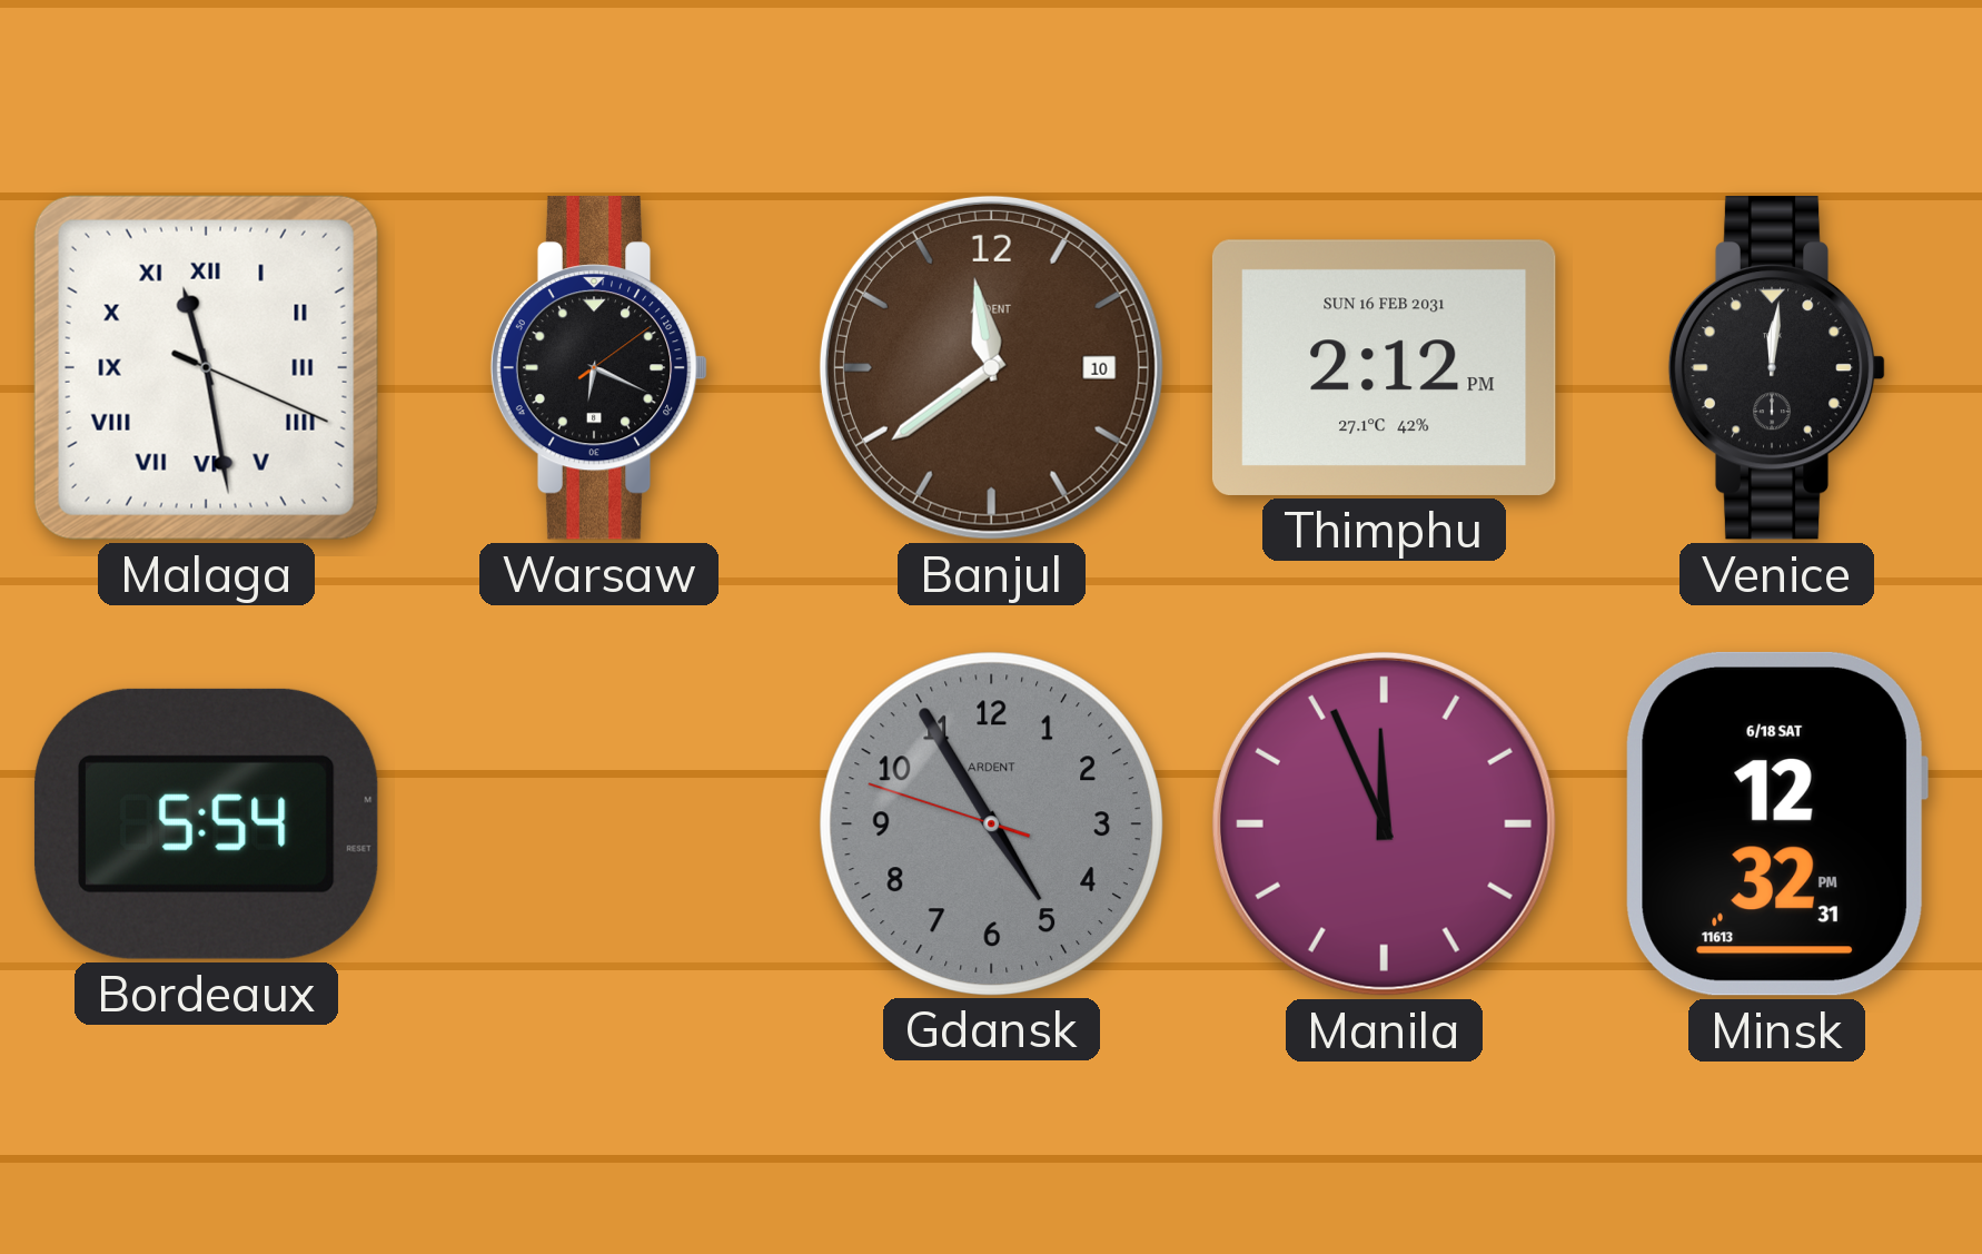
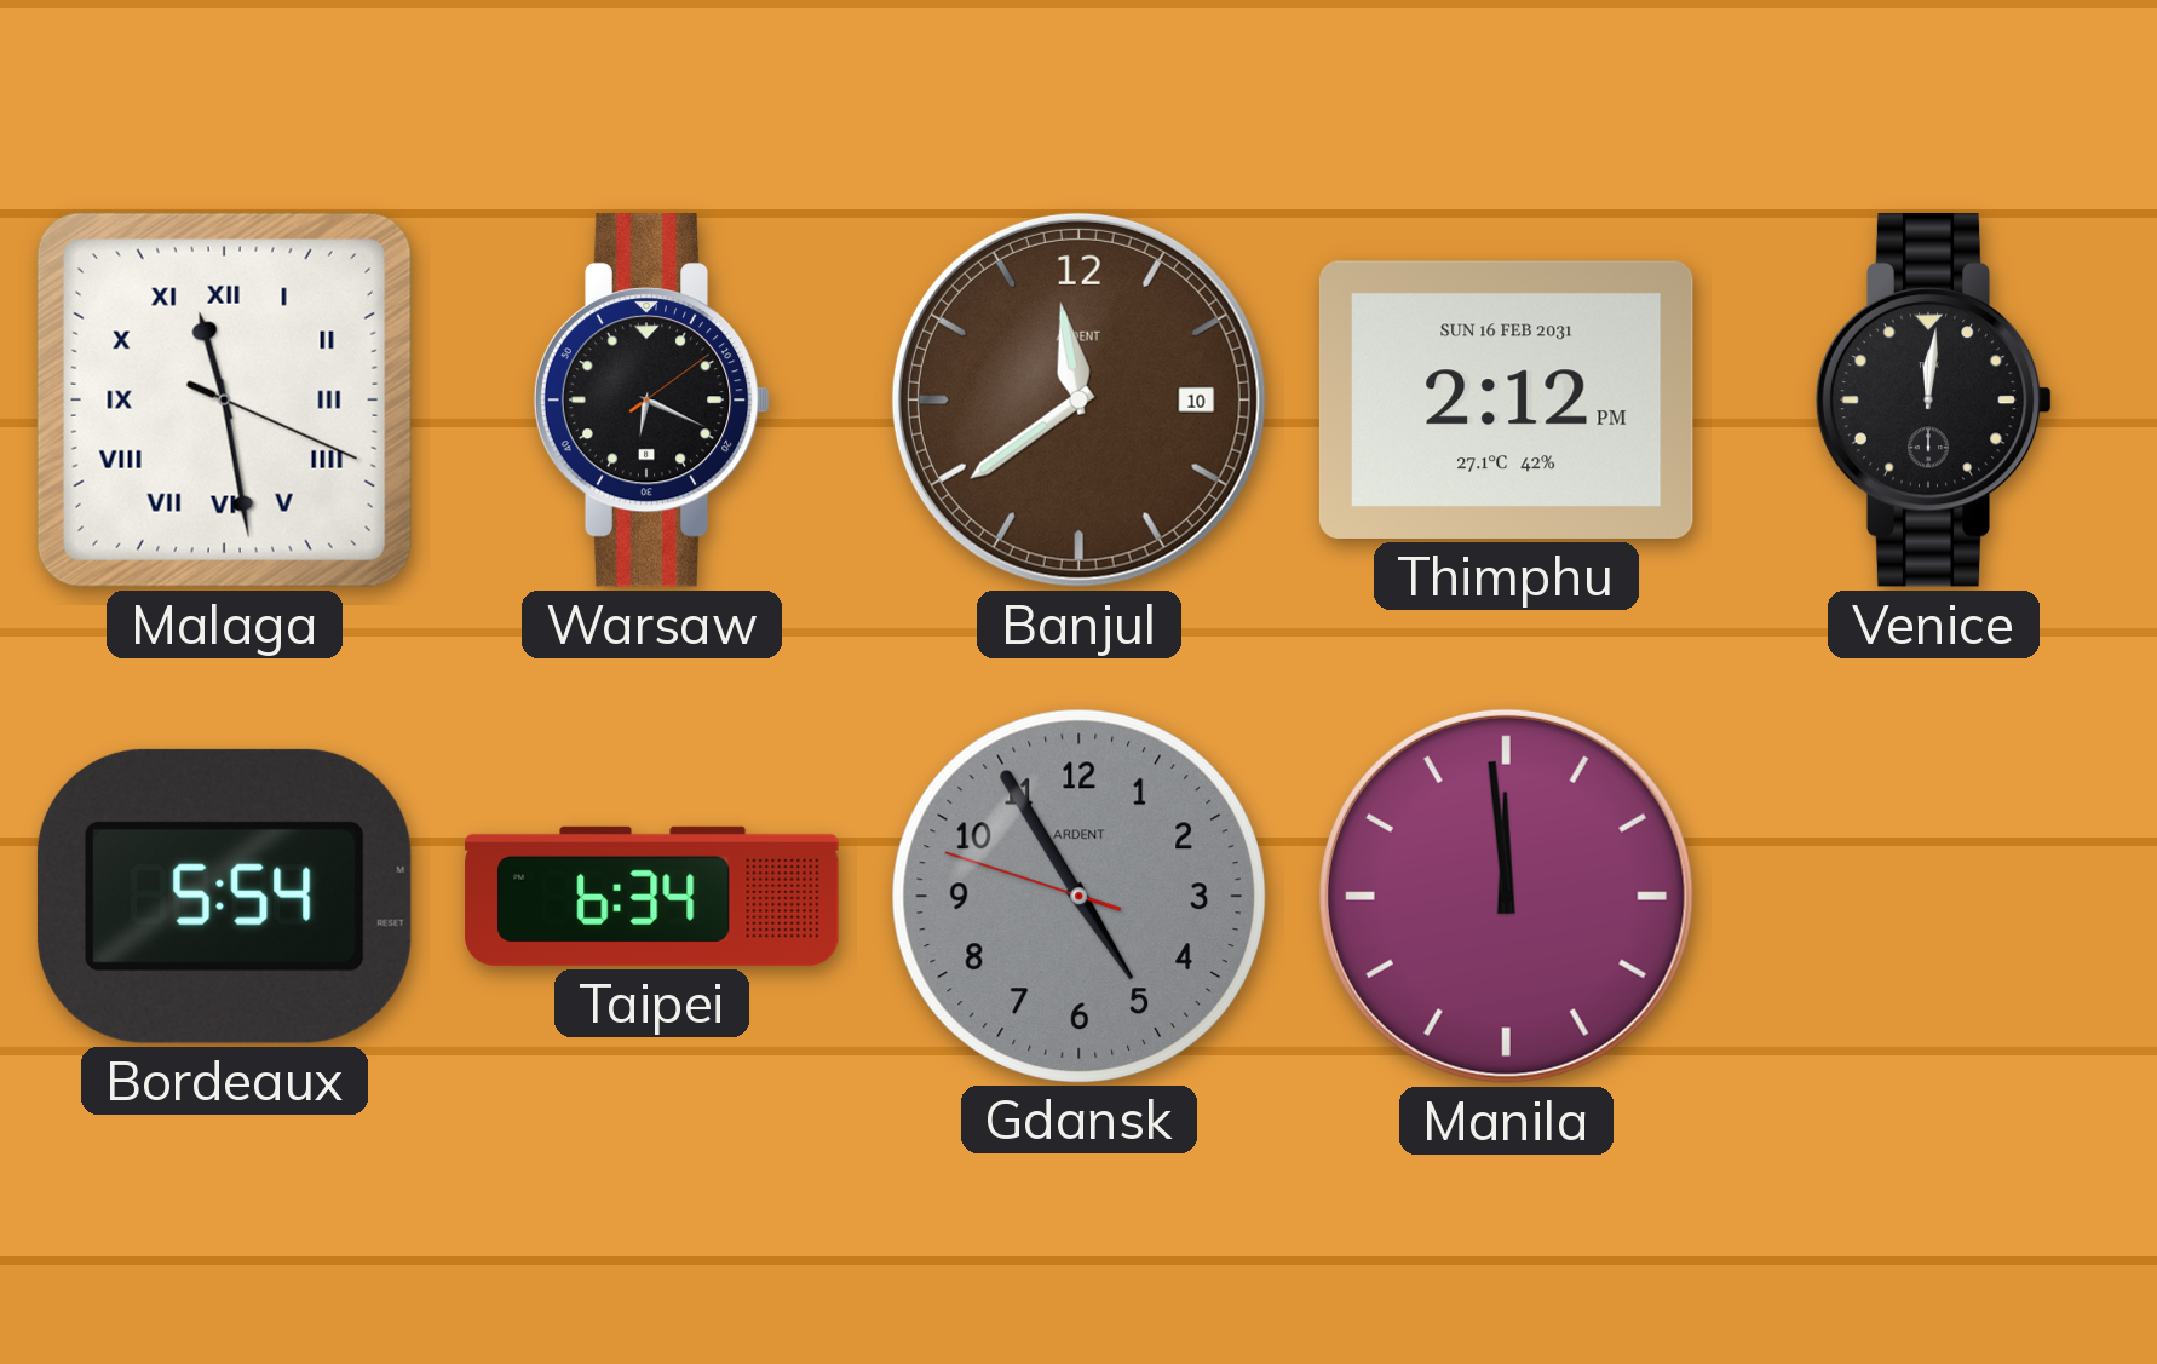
Taipei: none -> 6:34 (652, 896)
Manila: 11:56 -> 11:59 (1506, 896)
Minsk: 12:32 -> none (1776, 823)
